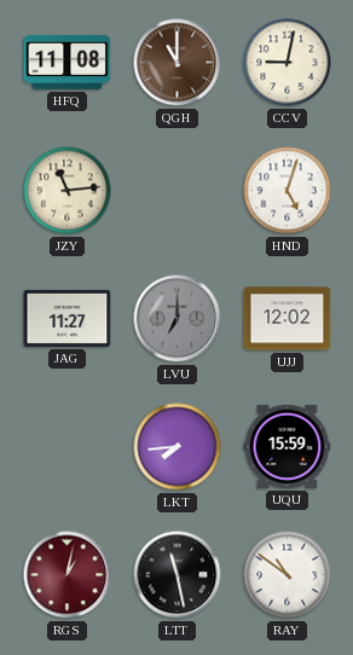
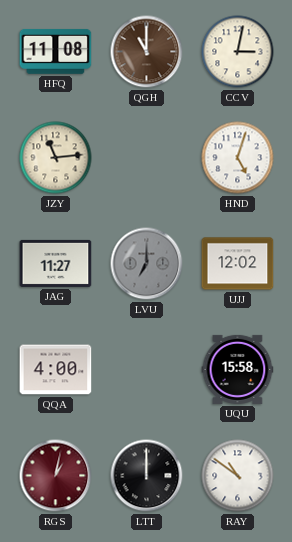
CCV: 9:02 -> 3:02 (238, 52)
QQA: none -> 4:00 (56, 370)
LKT: 7:44 -> none (178, 447)
UQU: 15:59 -> 15:58 (238, 369)
LTT: 11:28 -> 12:00 (147, 476)
